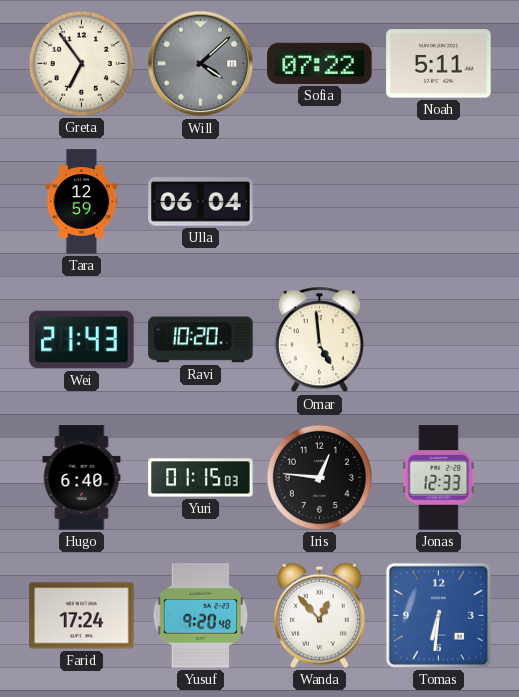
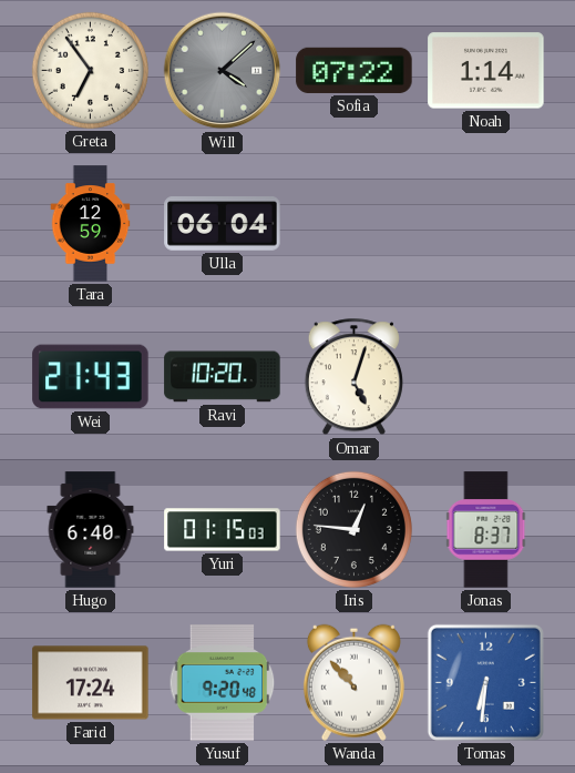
Noah: 5:11 -> 1:14 (486, 71)
Omar: 4:59 -> 5:03 (353, 377)
Jonas: 12:33 -> 8:37 (486, 530)
Wanda: 12:53 -> 10:53 (353, 682)
